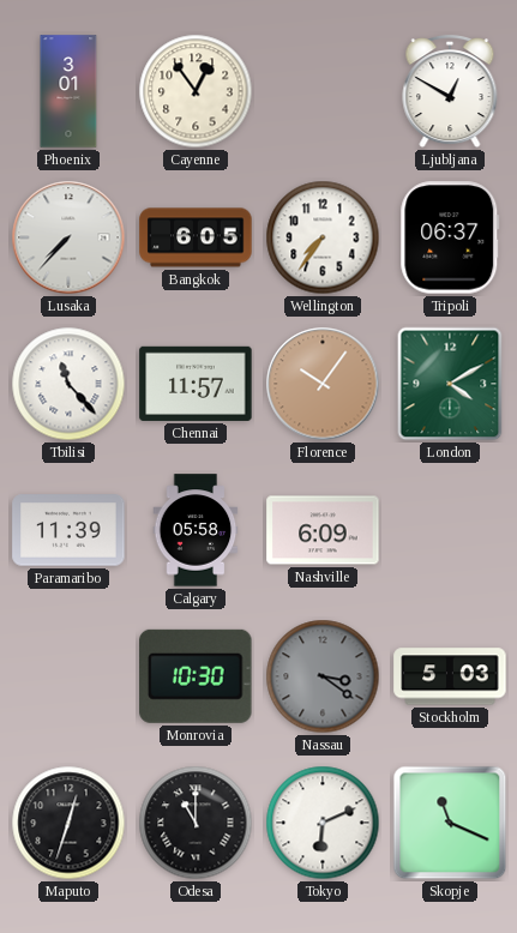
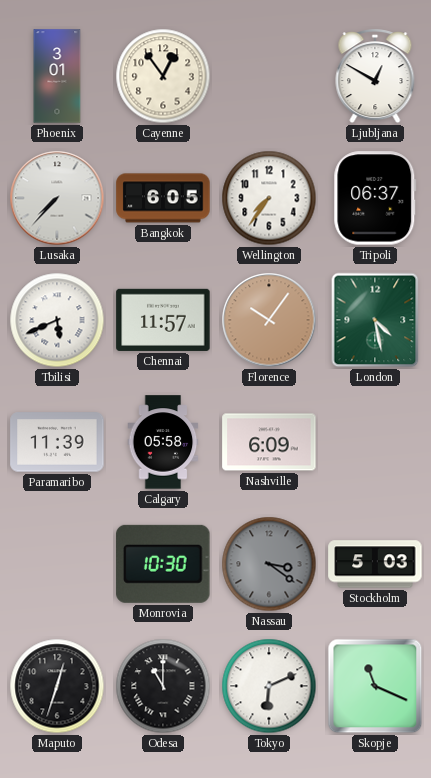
Tbilisi: 11:23 -> 5:41 (57, 320)
London: 4:10 -> 4:28 (375, 320)
